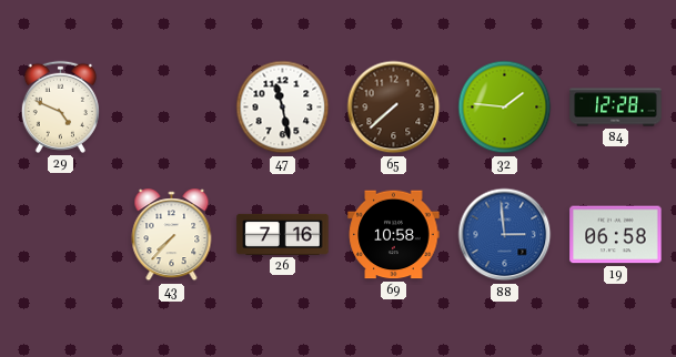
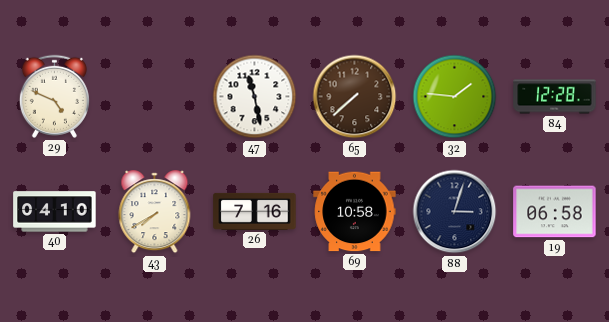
40: none -> 04:10 (55, 212)
43: 7:37 -> 7:40 (155, 212)
88: 2:59 -> 3:03 (455, 212)
88 dial: blue -> navy (455, 212)
